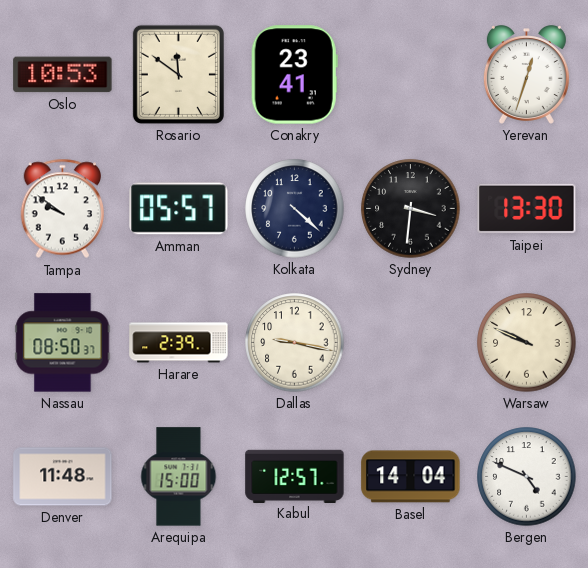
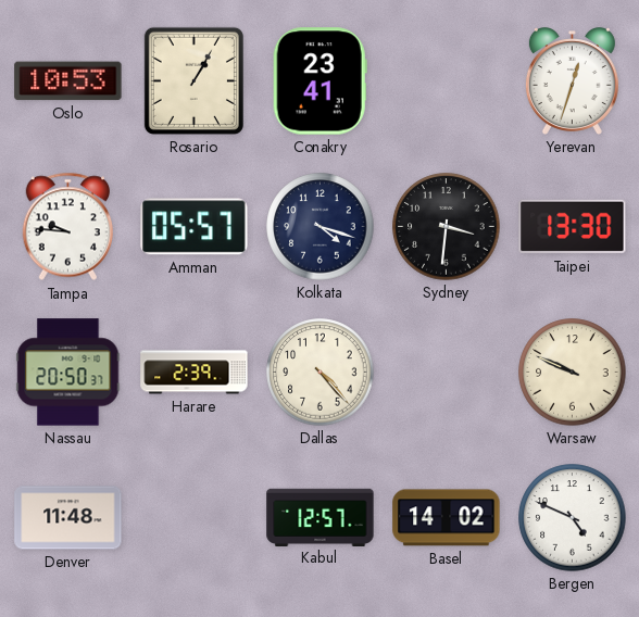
Rosario: 11:51 -> 1:05 (193, 80)
Tampa: 9:51 -> 9:46 (67, 227)
Kolkata: 4:22 -> 4:18 (321, 227)
Nassau: 08:50 -> 20:50 (68, 373)
Dallas: 9:17 -> 4:23 (321, 373)
Arequipa: 15:00 -> none (179, 477)
Basel: 14:04 -> 14:02 (447, 518)
